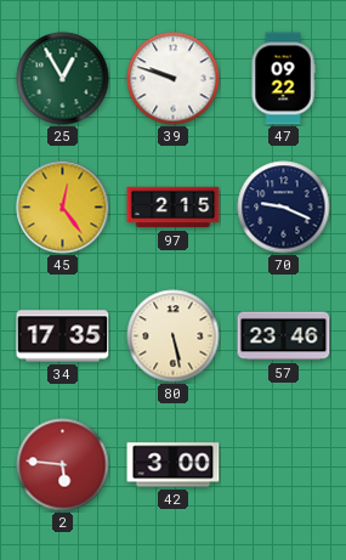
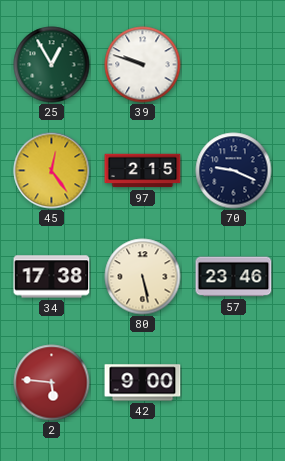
47: 09:22 -> none (283, 79)
34: 17:35 -> 17:38 (52, 277)
42: 3:00 -> 9:00 (143, 383)
